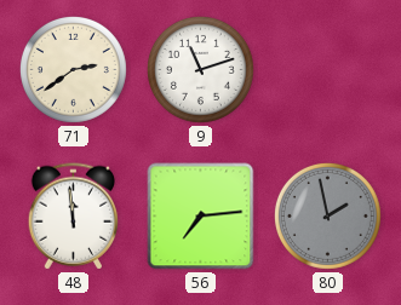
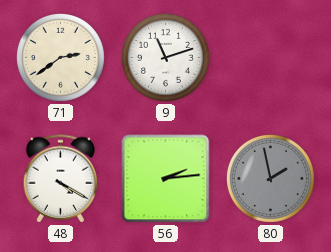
48: 11:59 -> 4:20 (61, 179)
56: 7:14 -> 2:14 (166, 179)
